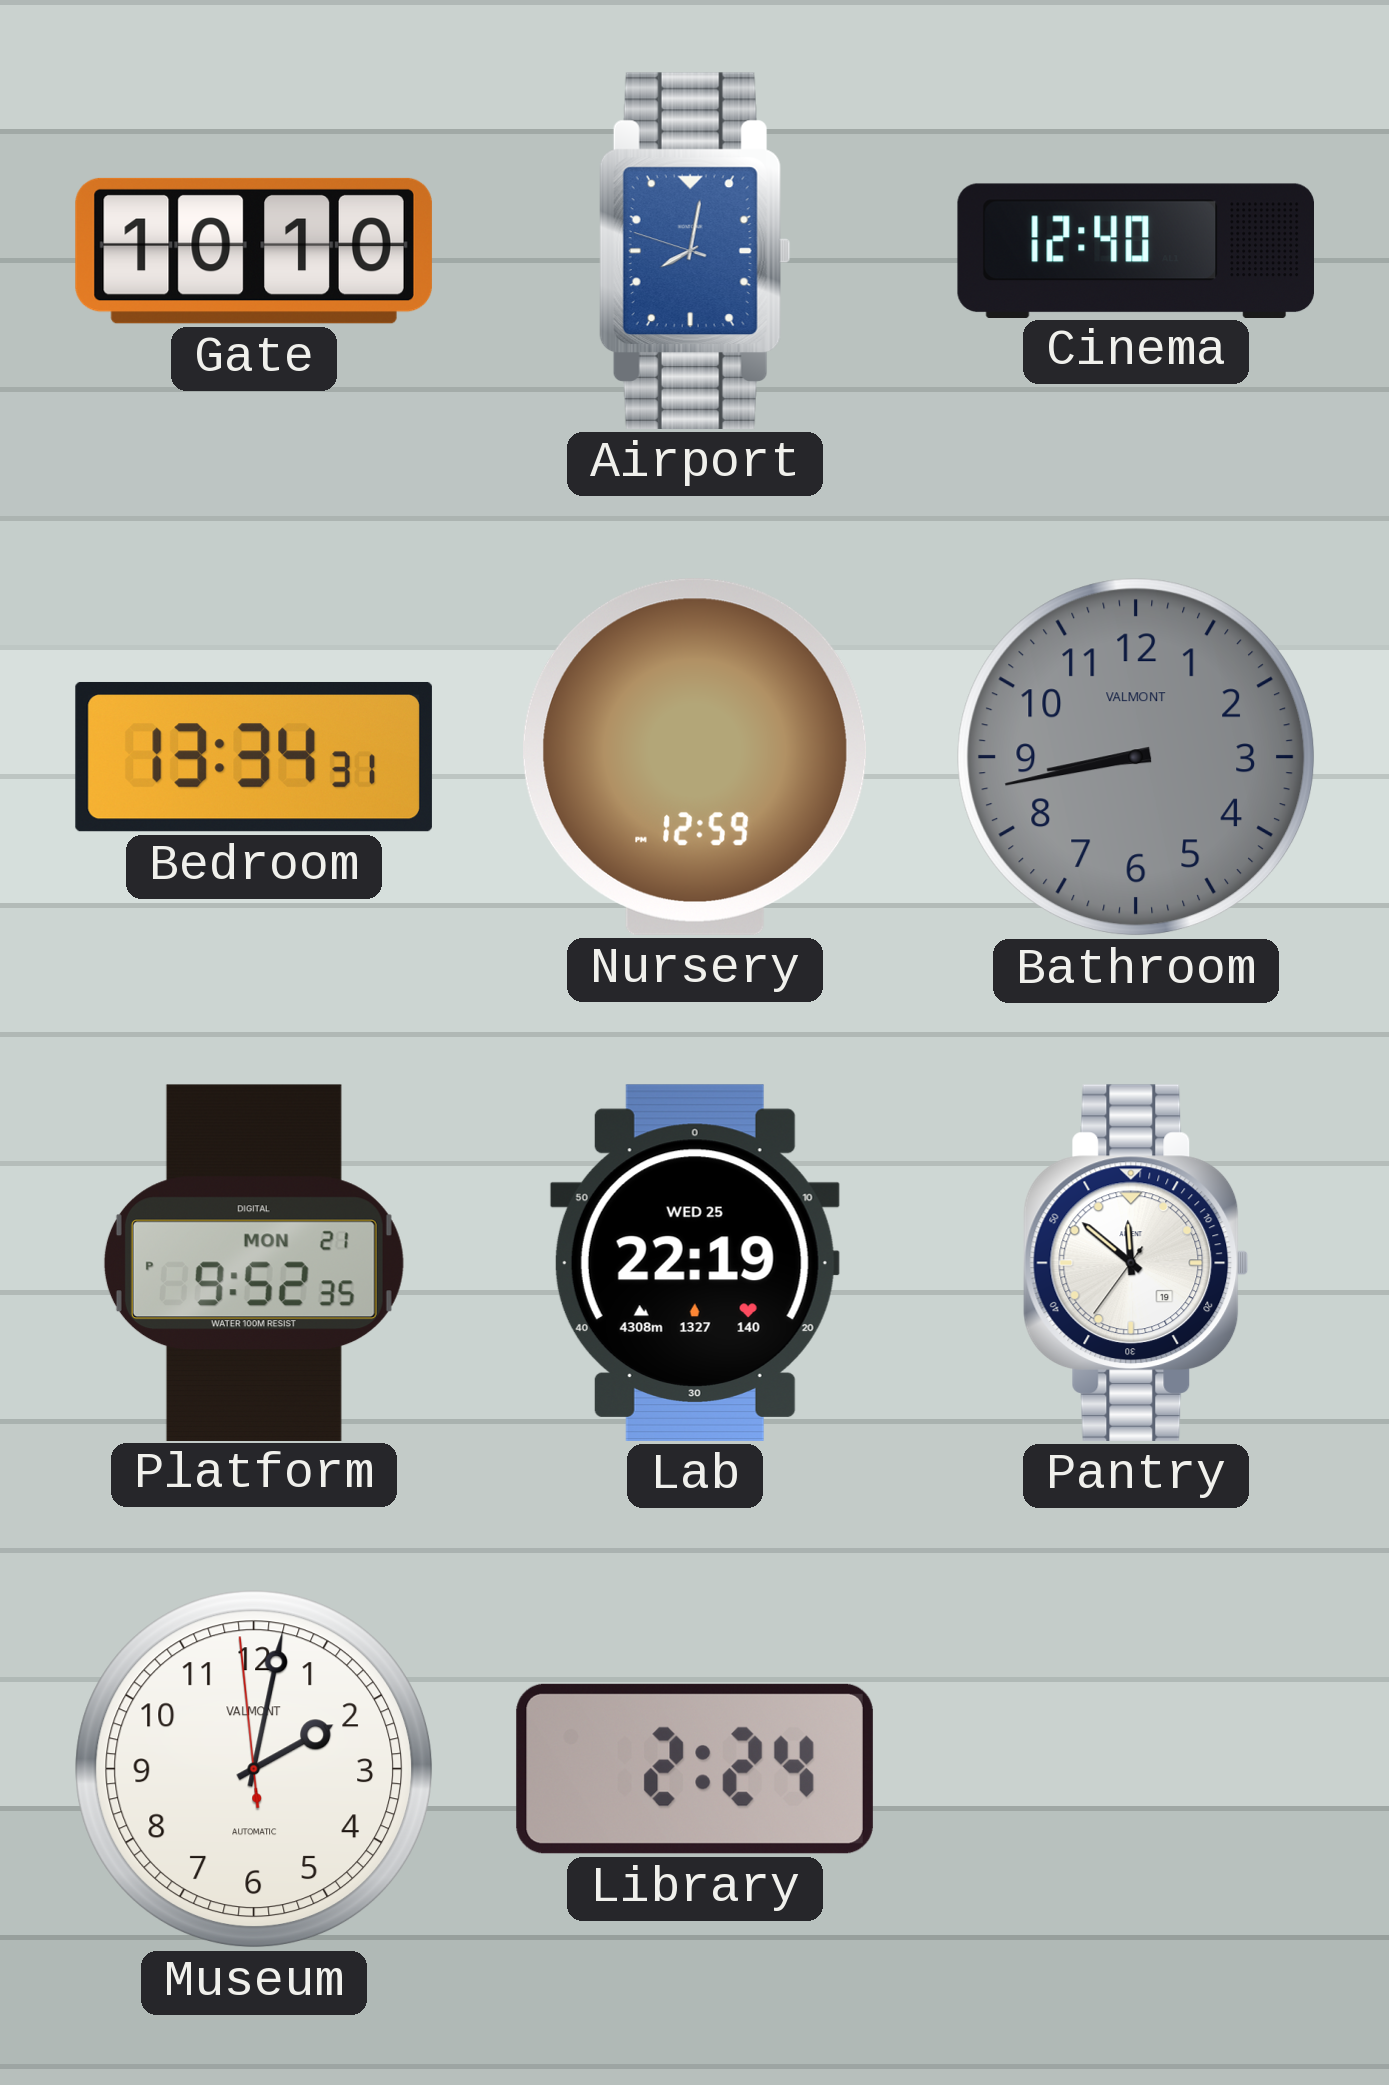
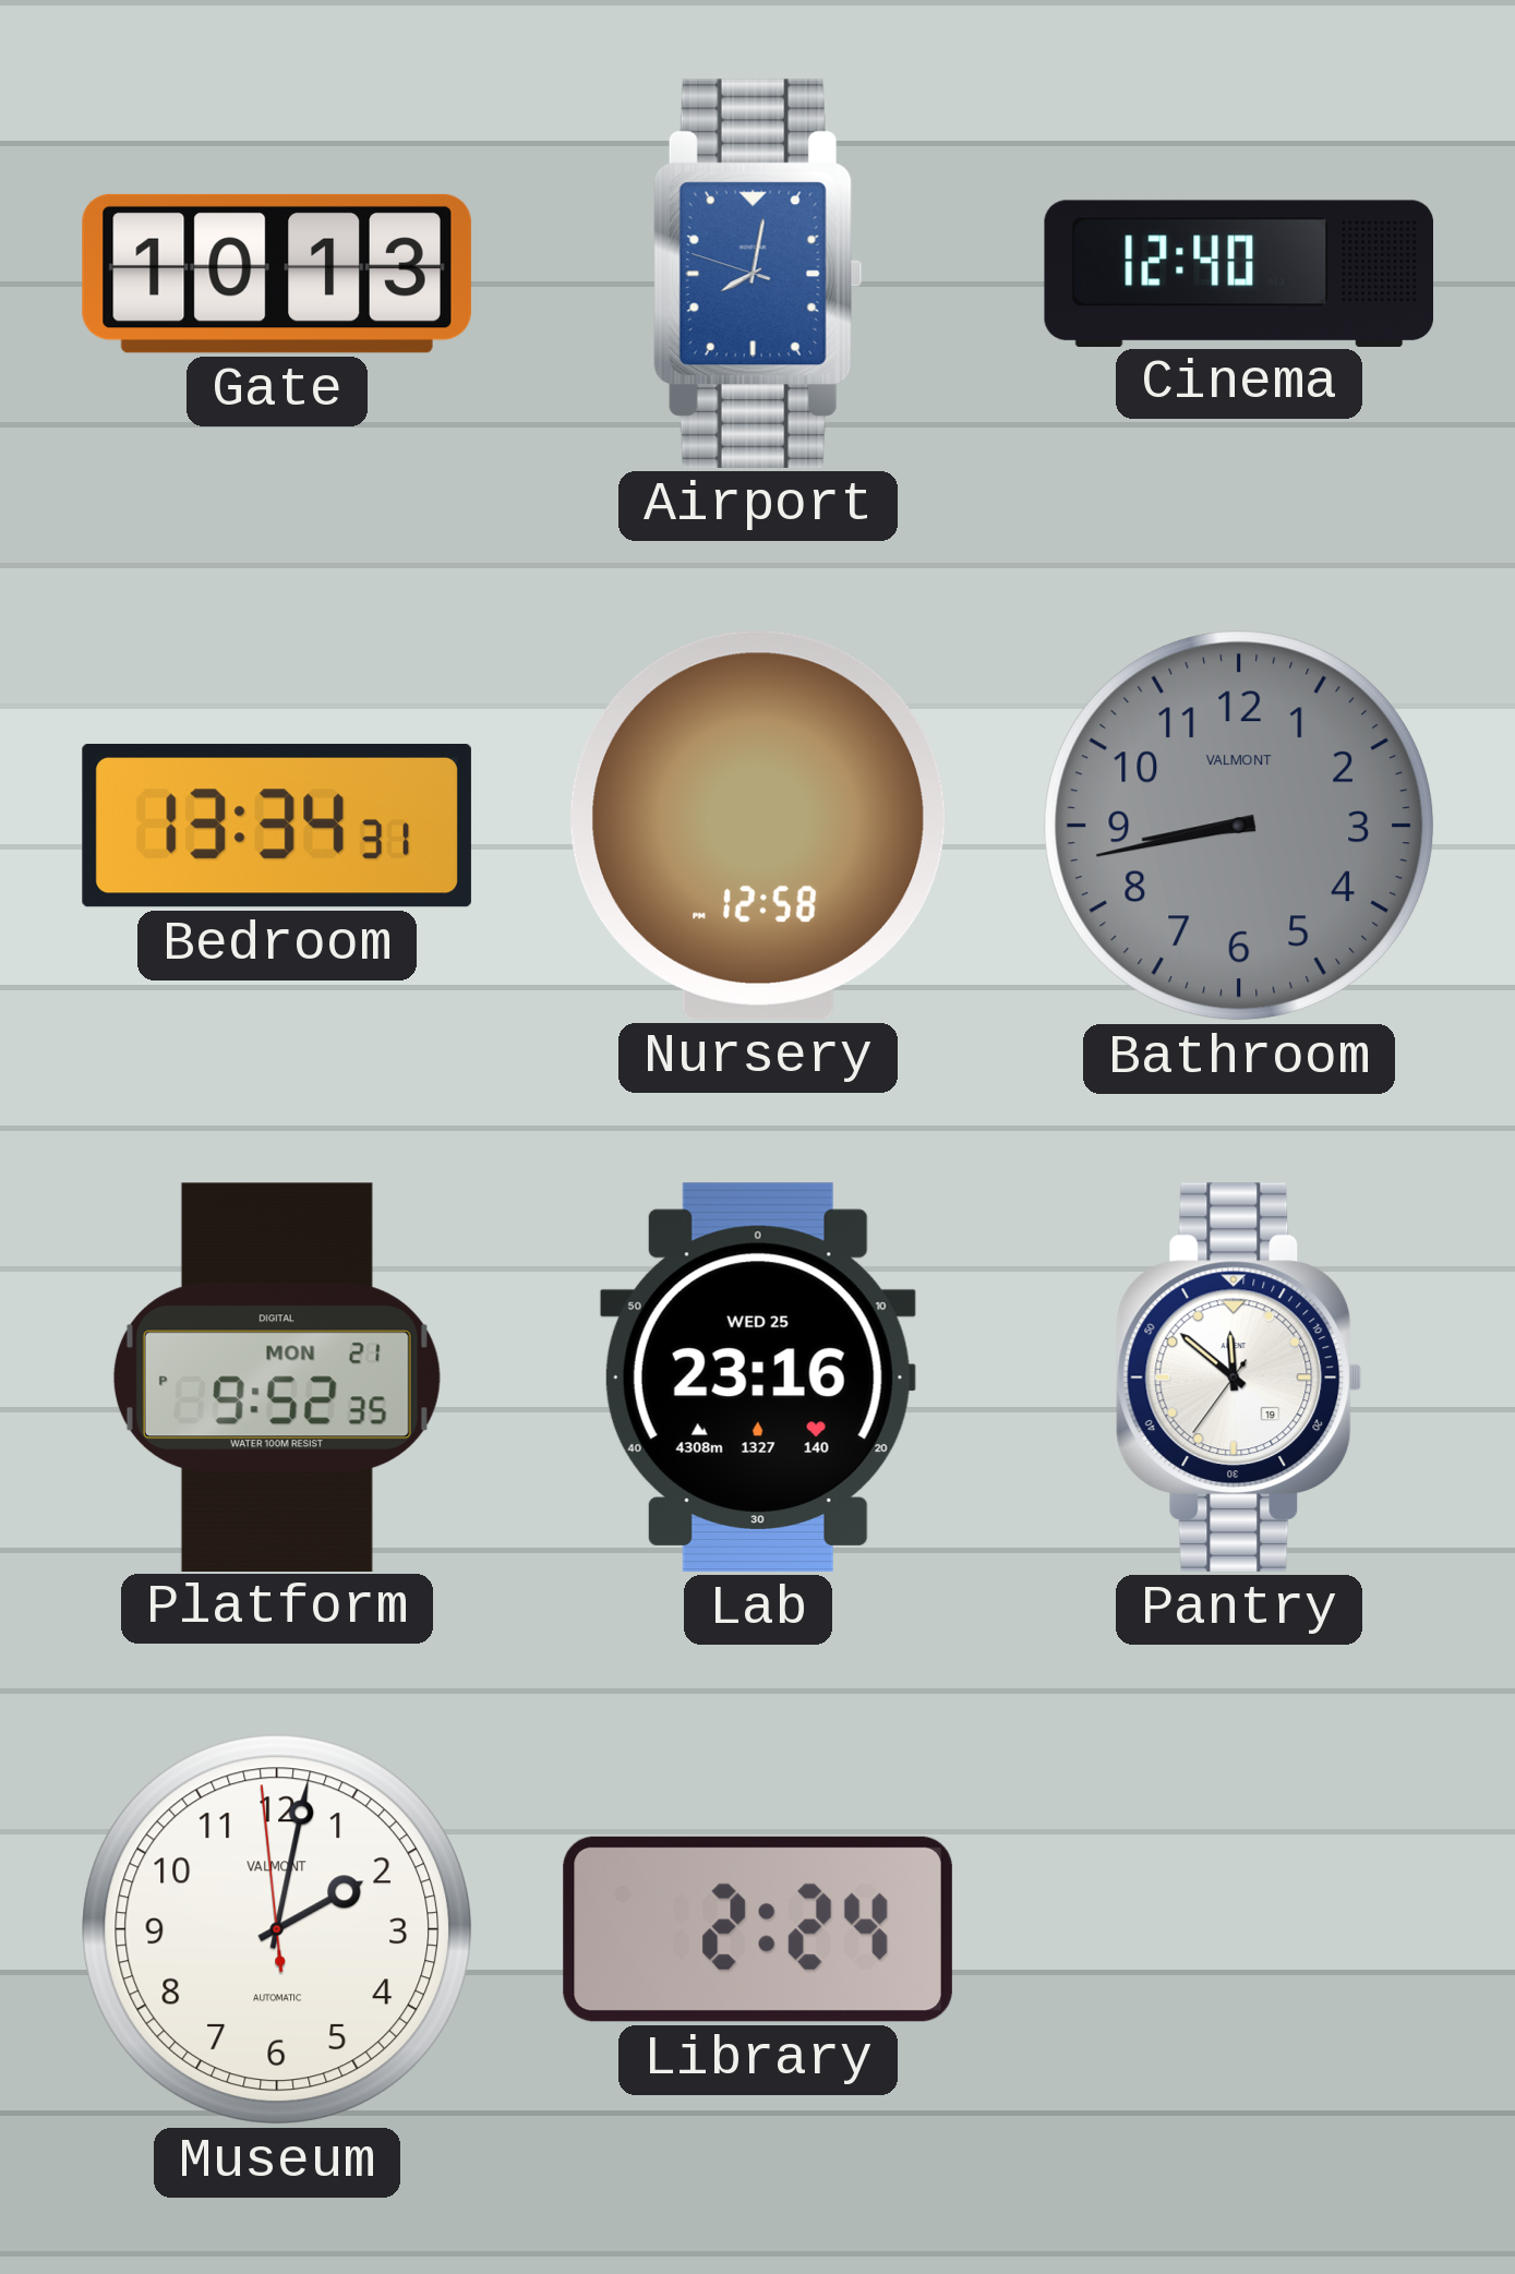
Gate: 10:10 -> 10:13 (277, 274)
Nursery: 12:59 -> 12:58 (759, 826)
Lab: 22:19 -> 23:16 (758, 1377)
